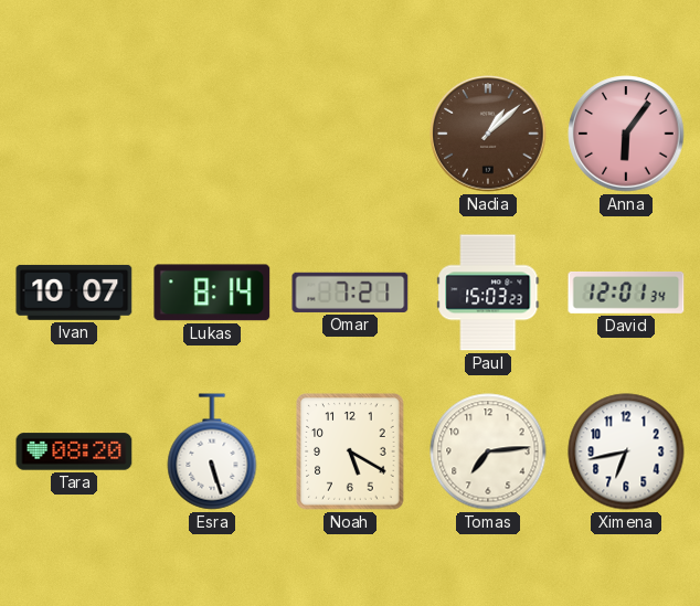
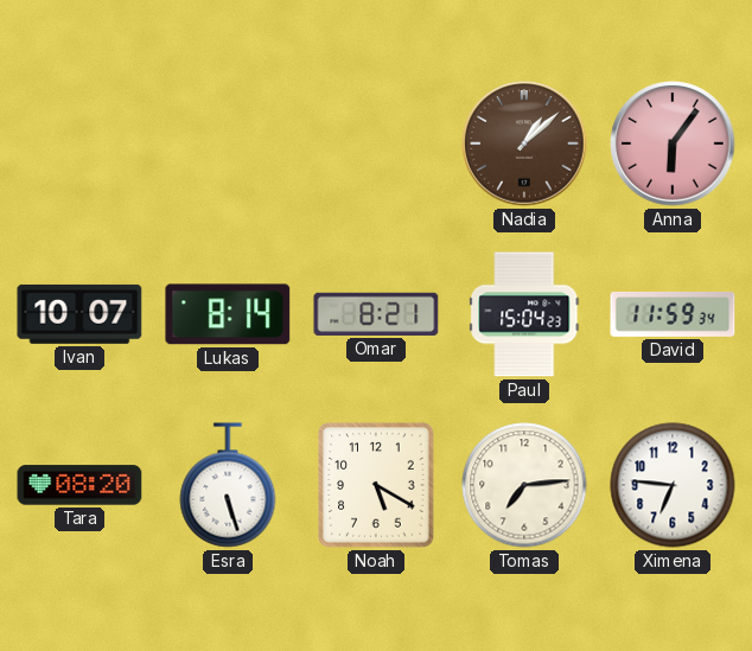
Omar: 7:21 -> 8:21 (376, 314)
Paul: 15:03 -> 15:04 (524, 314)
David: 12:01 -> 11:59 (673, 314)
Ximena: 6:43 -> 6:46 (673, 485)
